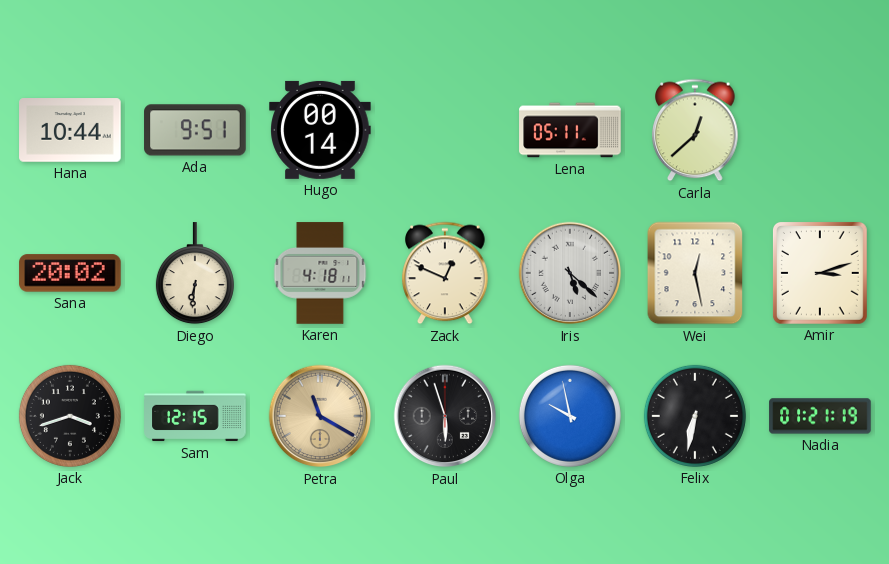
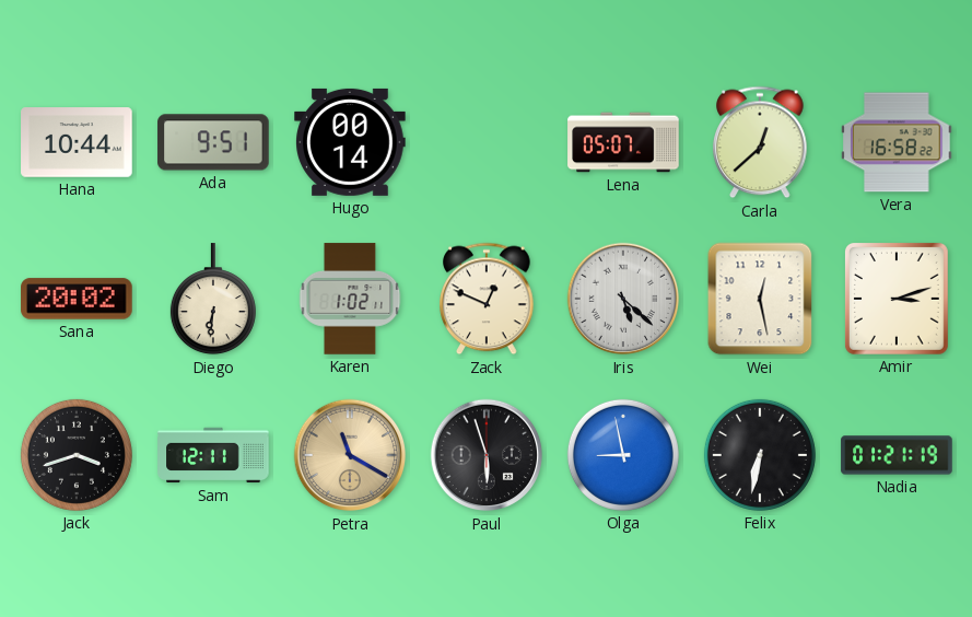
Lena: 05:11 -> 05:07 (623, 142)
Vera: none -> 16:58 (897, 142)
Karen: 4:18 -> 1:02 (350, 299)
Sam: 12:15 -> 12:11 (213, 455)
Olga: 9:58 -> 8:58 (623, 455)
